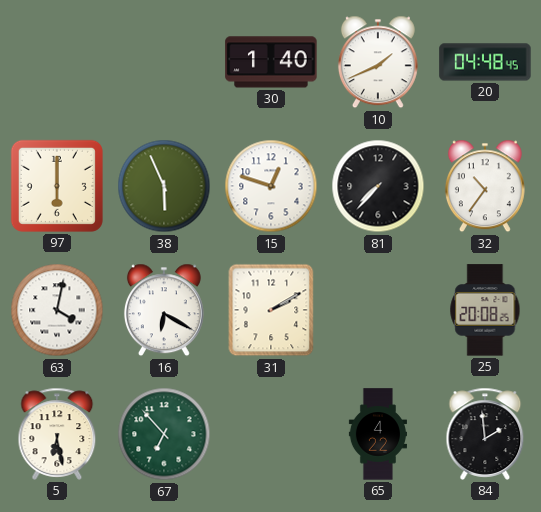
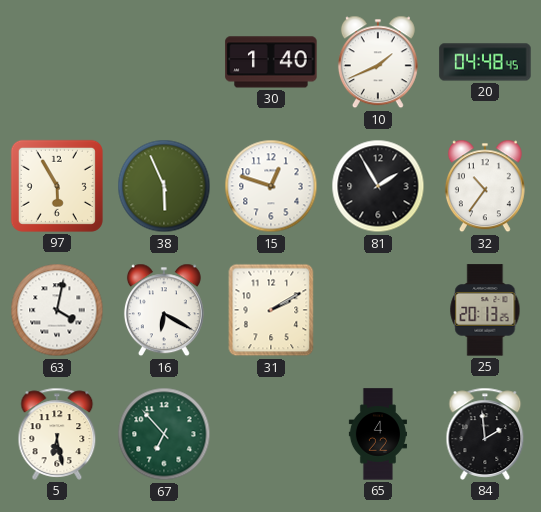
97: 6:00 -> 5:55 (57, 186)
81: 7:37 -> 1:55 (378, 186)
25: 20:08 -> 20:13 (485, 310)
